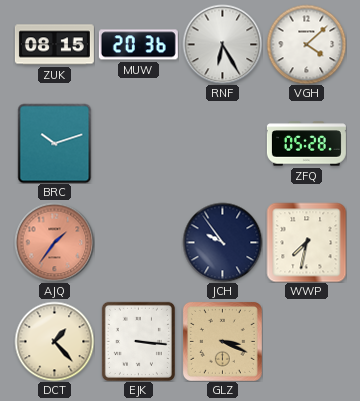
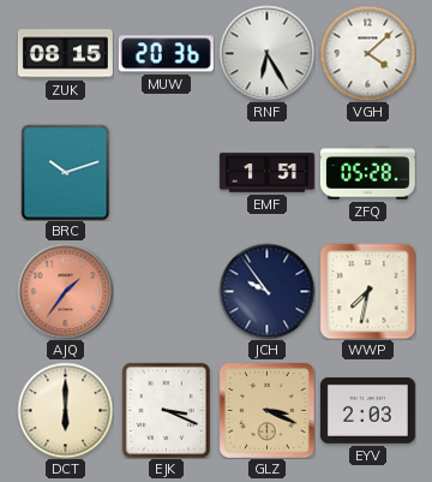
EMF: none -> 1:51 (266, 173)
DCT: 1:23 -> 6:00 (65, 410)
EJK: 3:16 -> 3:19 (166, 410)
EYV: none -> 2:03 (367, 410)
